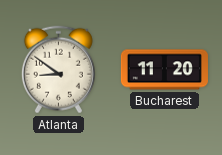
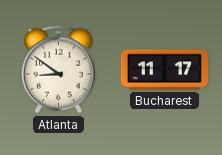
Bucharest: 11:20 -> 11:17 (164, 70)
